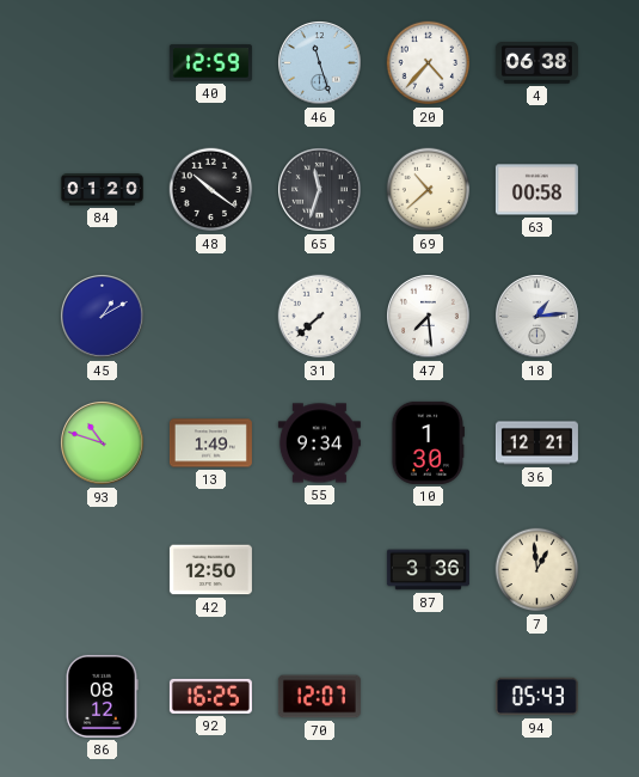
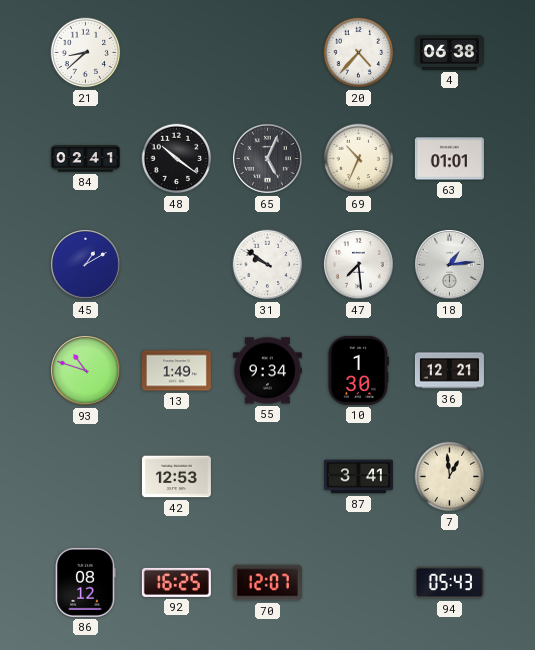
21: none -> 8:38 (86, 53)
40: 12:59 -> none (210, 63)
46: 11:27 -> none (320, 63)
84: 01:20 -> 02:41 (85, 159)
65: 11:33 -> 5:04 (268, 159)
69: 10:38 -> 10:34 (359, 159)
63: 00:58 -> 01:01 (449, 159)
31: 7:38 -> 9:51 (268, 265)
42: 12:50 -> 12:53 (176, 477)
87: 3:36 -> 3:41 (358, 477)
